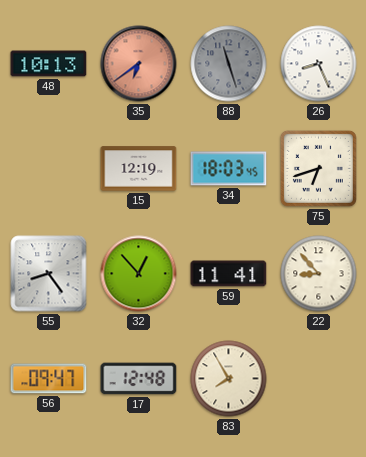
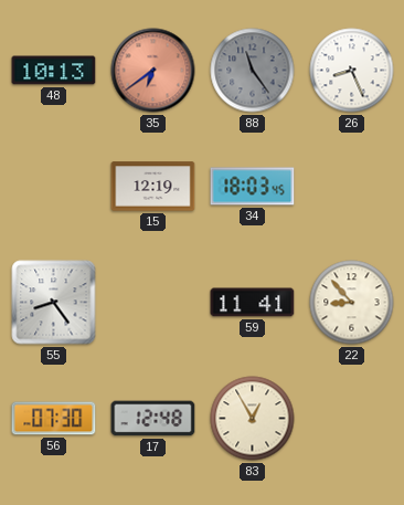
88: 11:27 -> 11:24 (253, 71)
75: 6:42 -> none (318, 168)
32: 12:53 -> none (139, 274)
56: 09:47 -> 07:30 (54, 419)
83: 7:55 -> 12:55 (253, 419)
